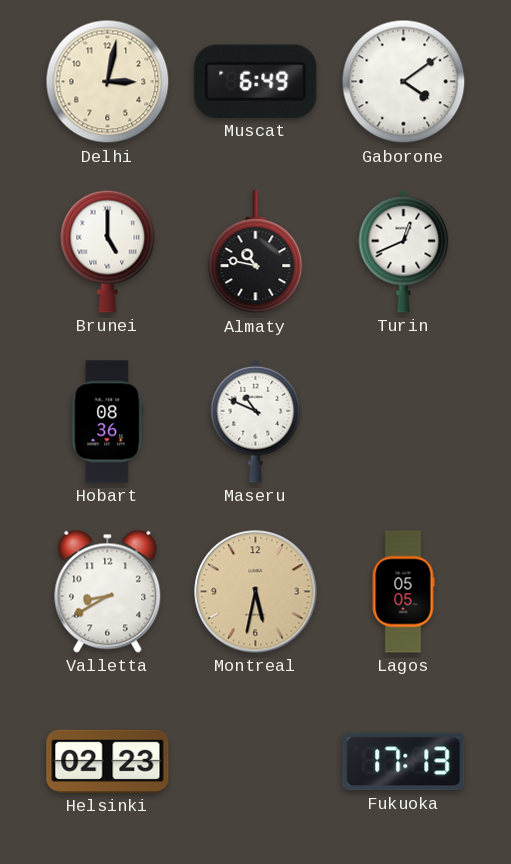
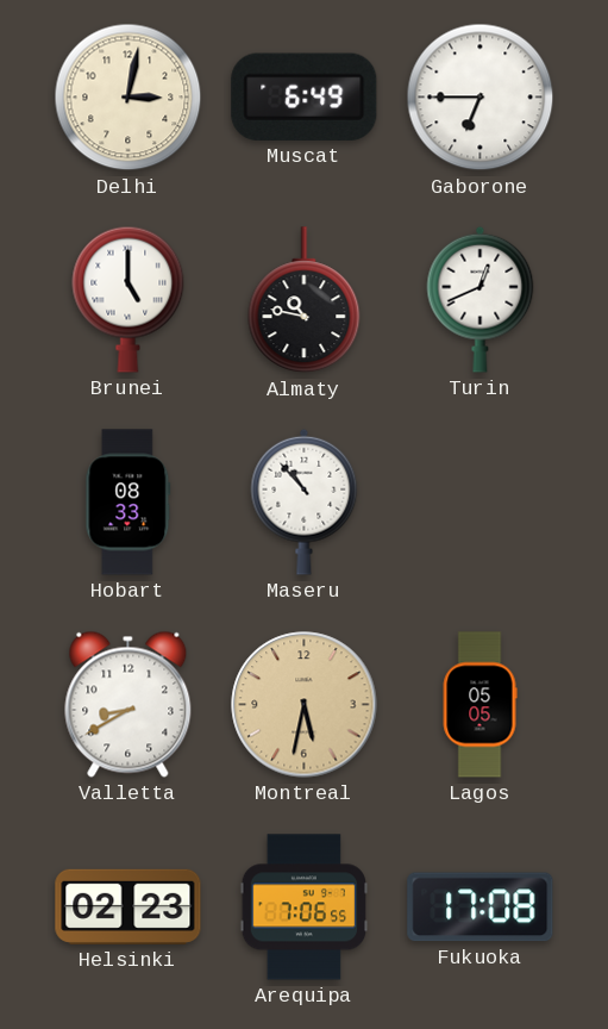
Gaborone: 4:09 -> 6:45 (481, 98)
Hobart: 08:36 -> 08:33 (129, 503)
Maseru: 10:49 -> 10:53 (305, 501)
Arequipa: none -> 7:06 (305, 908)
Fukuoka: 17:13 -> 17:08 (481, 908)
